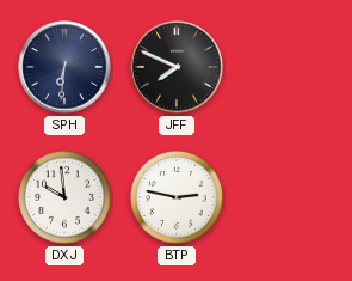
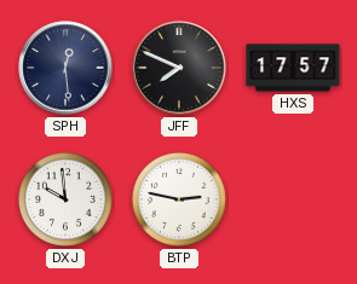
SPH: 6:31 -> 12:29 (65, 68)
HXS: none -> 17:57 (293, 68)
